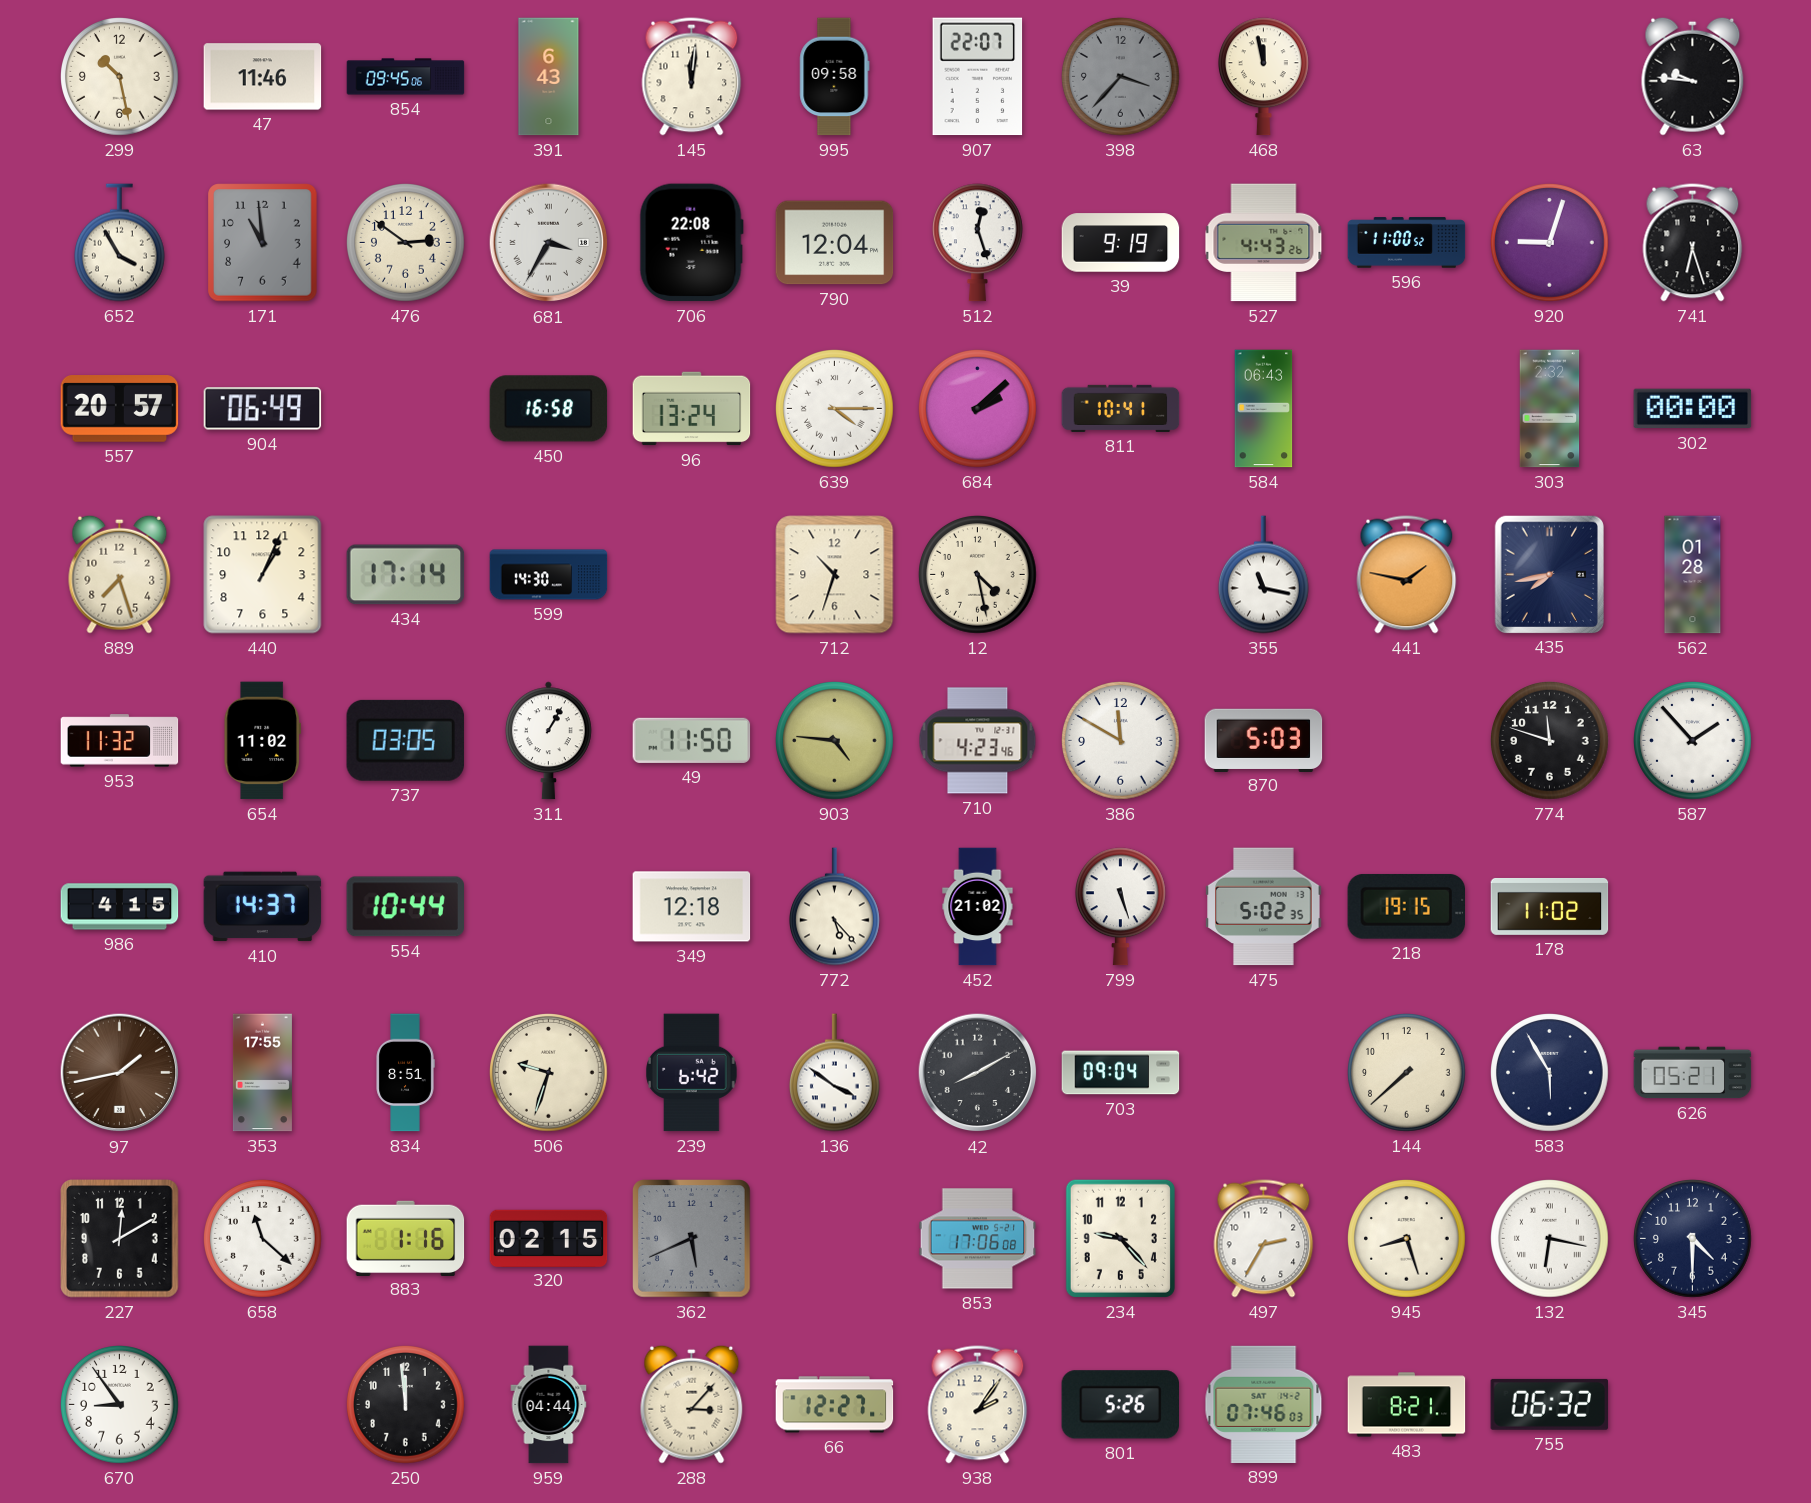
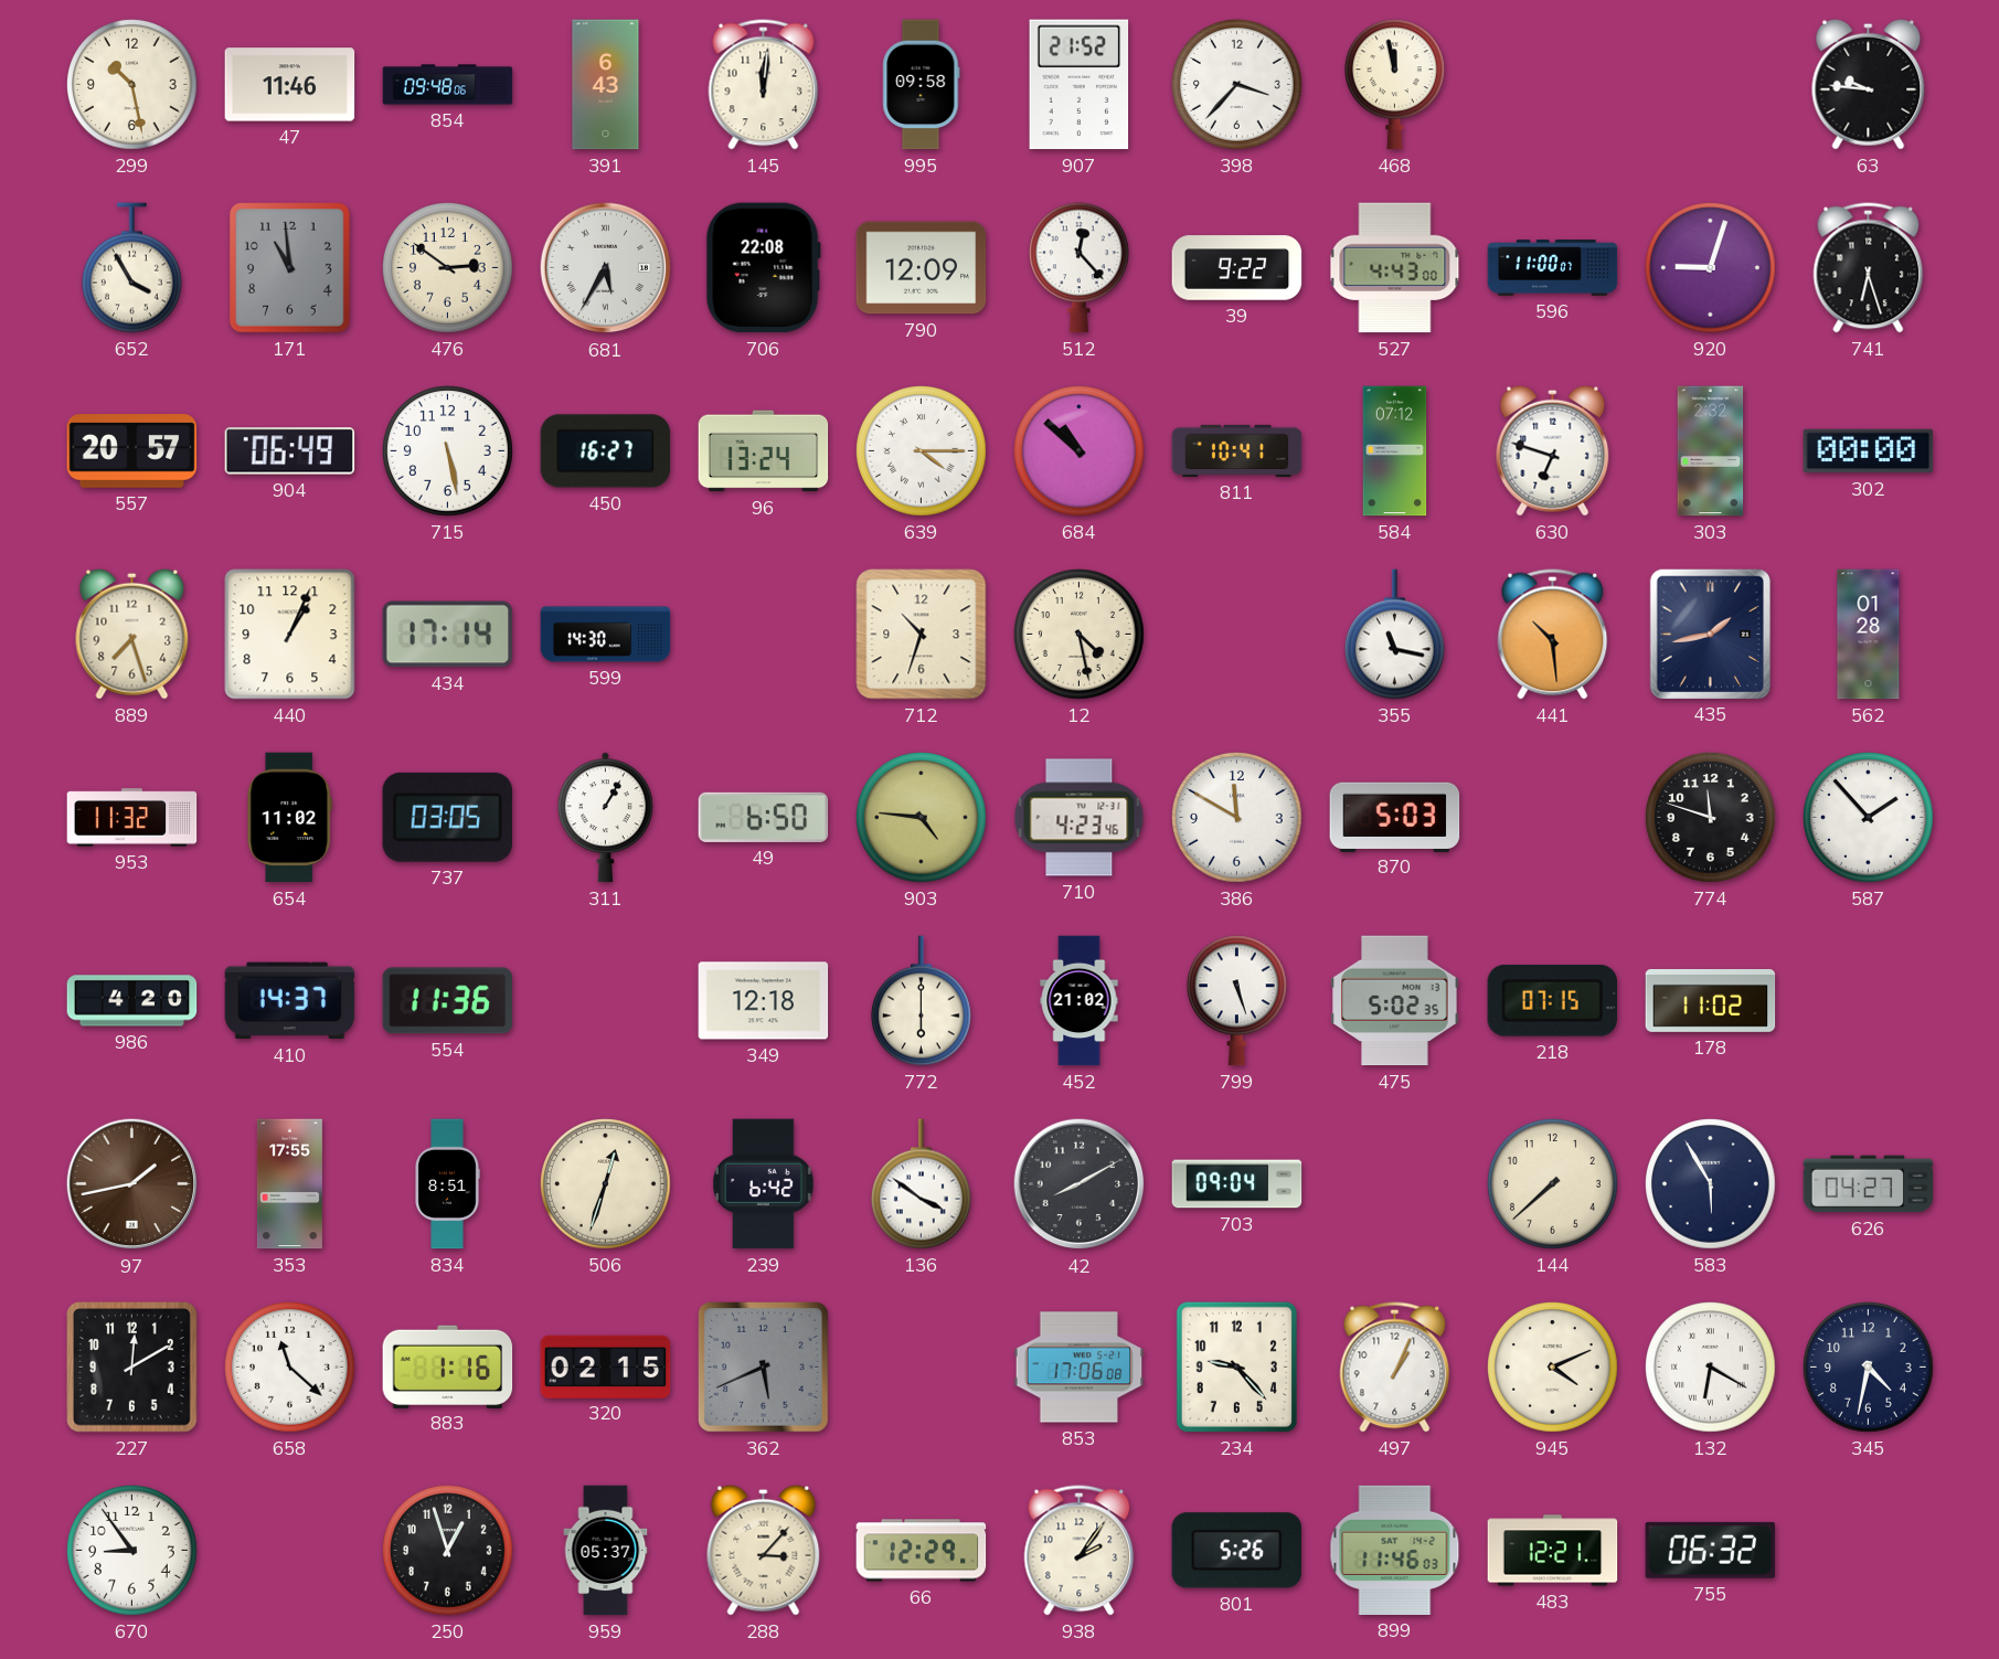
854: 09:45 -> 09:48 (448, 85)
907: 22:07 -> 21:52 (1080, 85)
398 dial: grey -> white (1237, 85)
681: 3:35 -> 5:35 (606, 268)
790: 12:04 -> 12:09 (922, 268)
512: 12:27 -> 12:23 (1078, 268)
39: 9:19 -> 9:22 (1237, 268)
527: 4:43:26 -> 4:43:00 (1395, 268)
596: 11:00:52 -> 11:00:07 (1553, 268)
715: none -> 5:28 (448, 451)
450: 16:58 -> 16:27 (606, 451)
684: 2:08 -> 10:52 (1080, 451)
584: 06:43 -> 07:12 (1395, 451)
630: none -> 6:48 (1553, 450)
441: 1:47 -> 10:29 (1553, 635)
435: 7:43 -> 1:43 (1710, 634)
49: 11:50 -> 6:50 (764, 817)
986: 4:15 -> 4:20 (132, 1001)
554: 10:44 -> 11:36 (447, 1001)
772: 5:23 -> 6:00 (921, 1001)
218: 19:15 -> 07:15 (1552, 1000)
506: 9:33 -> 12:33 (606, 1184)
626: 05:21 -> 04:27 (1869, 1184)
497: 2:35 -> 1:04 (1395, 1368)
945: 8:27 -> 4:11 (1553, 1368)
132: 6:17 -> 6:20 (1711, 1368)
345: 4:30 -> 4:32 (1869, 1368)
250: 11:59 -> 12:57 (448, 1551)
959: 04:44 -> 05:37 (606, 1551)
66: 12:27 -> 12:29 (922, 1551)
899: 07:46 -> 11:46 (1395, 1550)
483: 8:21 -> 12:21 (1553, 1551)
